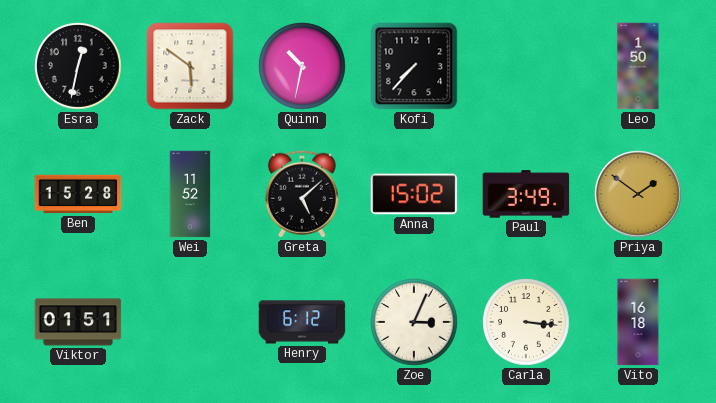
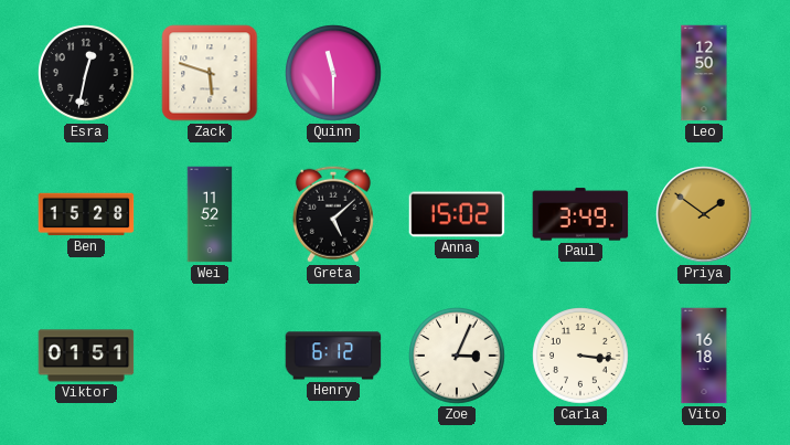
Zack: 5:51 -> 5:48 (210, 73)
Quinn: 10:32 -> 11:30 (333, 73)
Kofi: 7:37 -> none (414, 66)
Leo: 1:50 -> 12:50 (704, 73)
